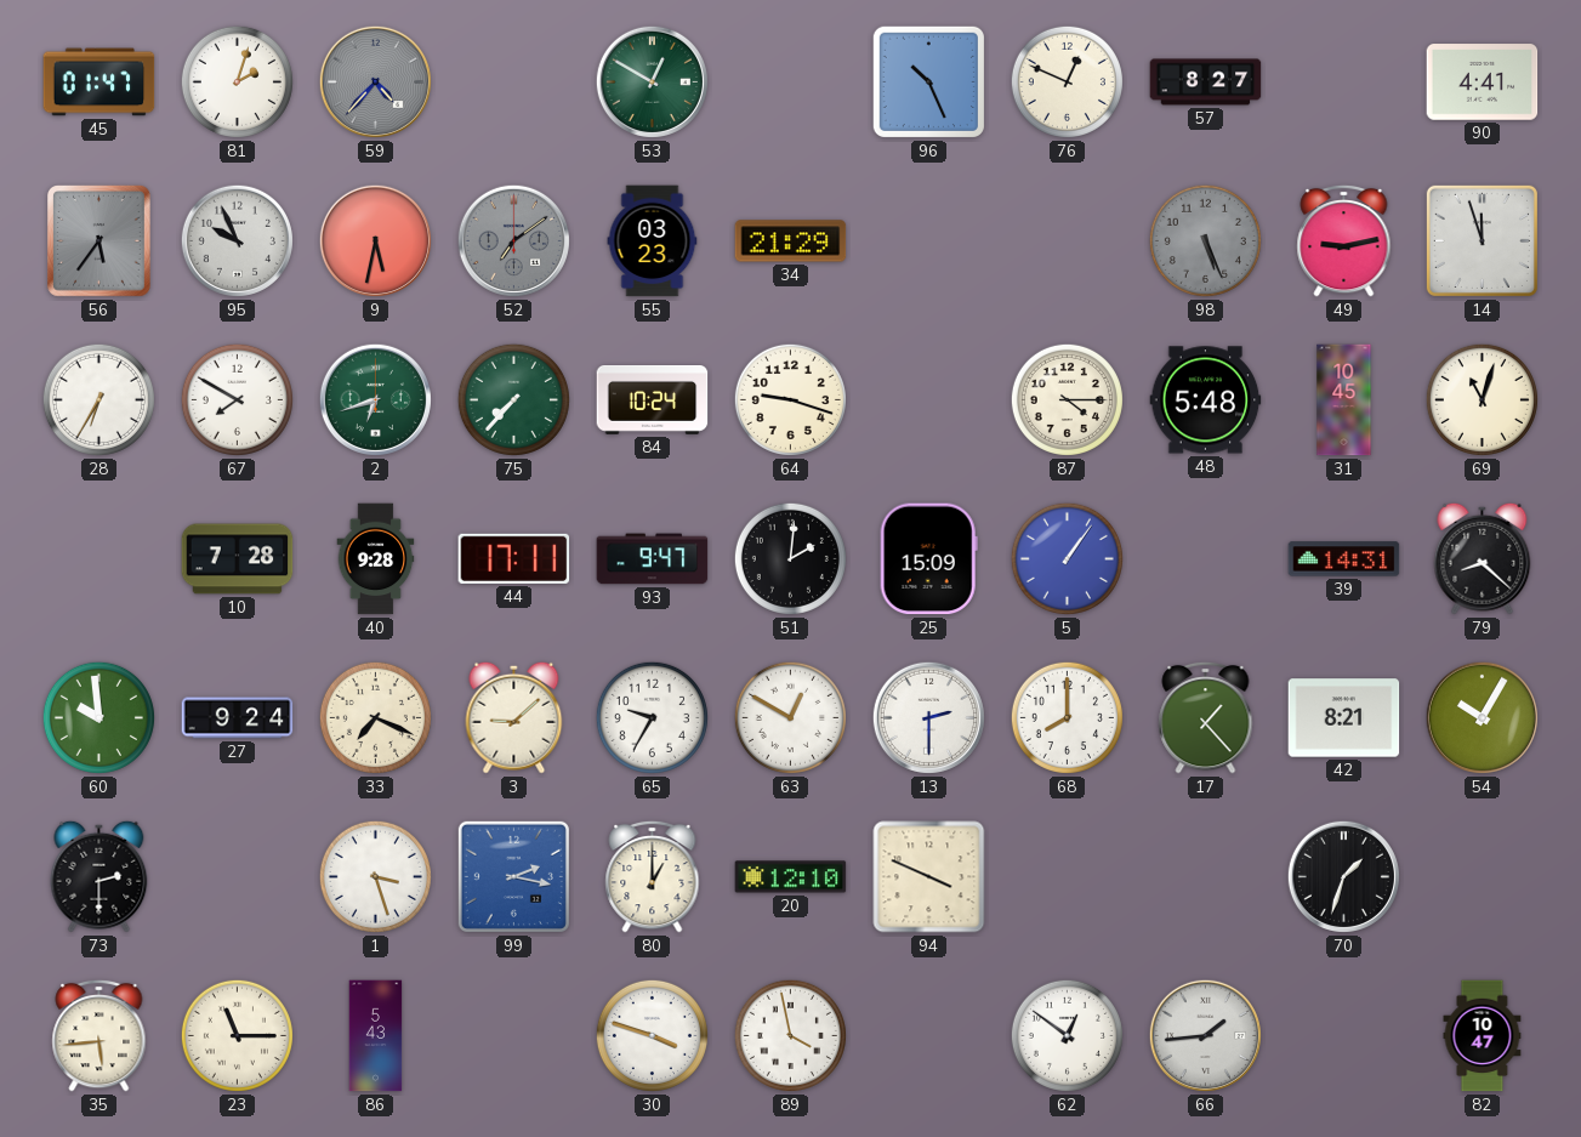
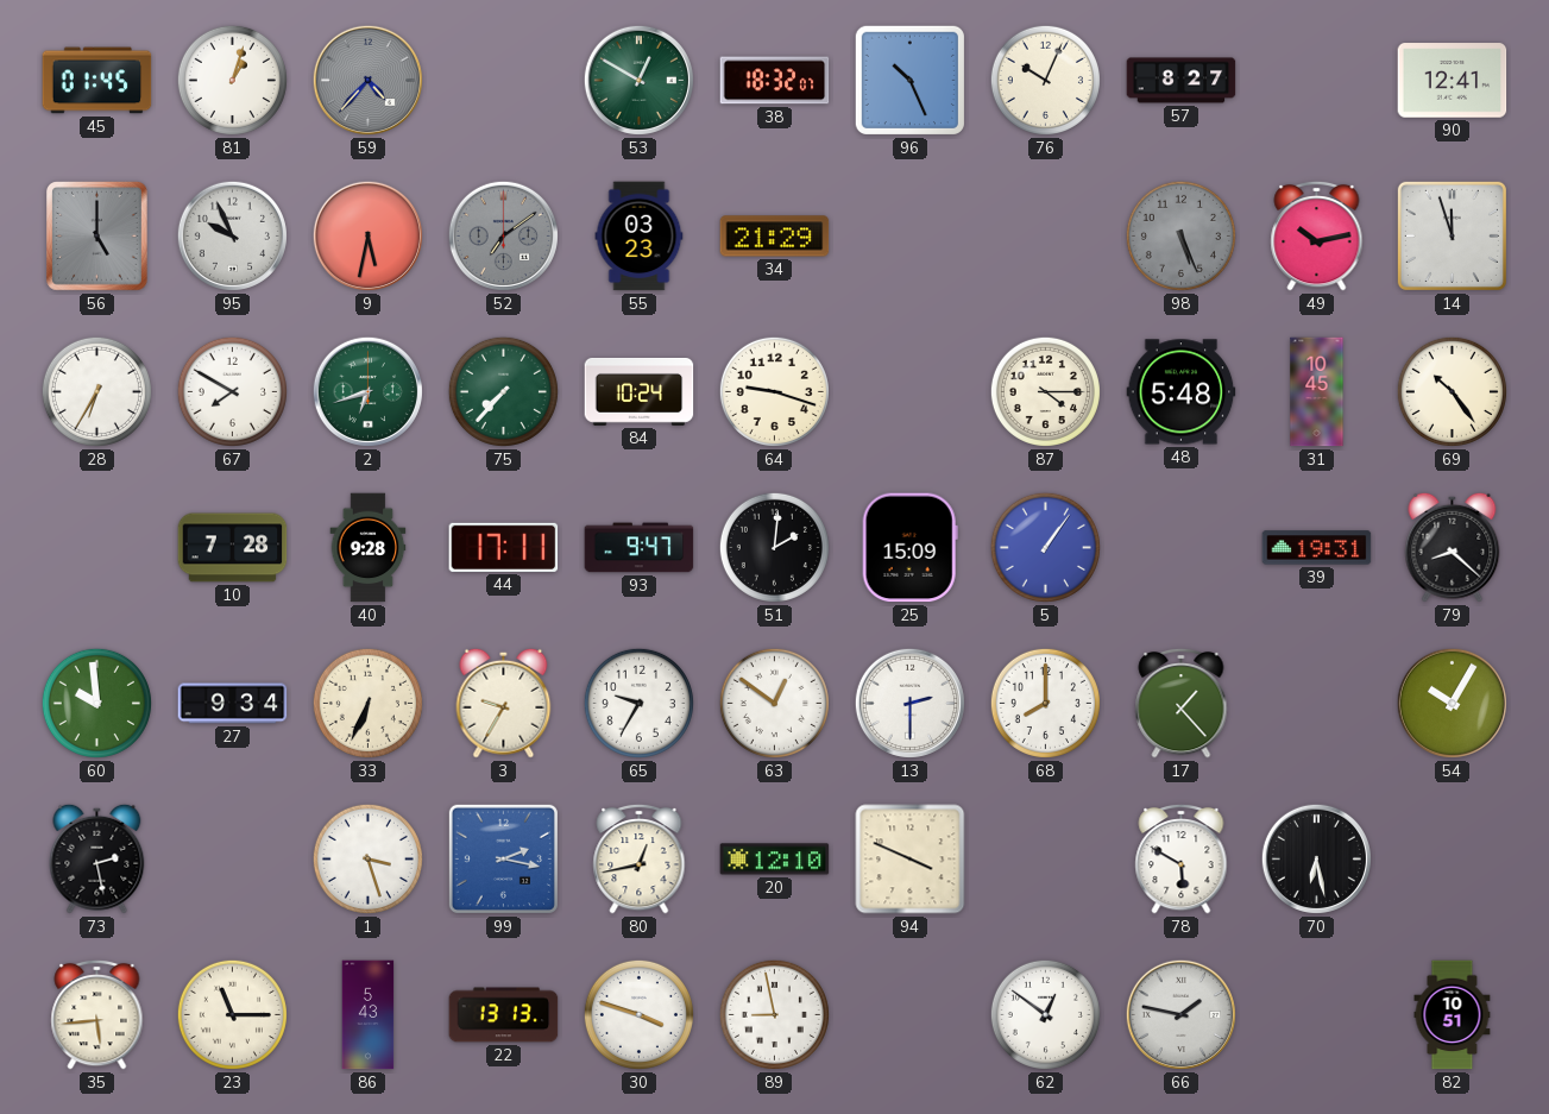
45: 01:47 -> 01:45 (97, 81)
81: 2:03 -> 1:03 (232, 80)
38: none -> 18:32 (775, 81)
76: 12:49 -> 10:04 (1045, 80)
90: 4:41 -> 12:41 (1453, 81)
56: 5:36 -> 5:00 (97, 237)
49: 9:13 -> 10:13 (1317, 235)
69: 11:03 -> 10:24 (1452, 391)
39: 14:31 -> 19:31 (1317, 548)
27: 9:24 -> 9:34 (233, 704)
33: 7:19 -> 6:34 (367, 703)
3: 9:08 -> 9:35 (504, 703)
63: 12:50 -> 12:51 (774, 703)
42: 8:21 -> none (1344, 718)
73: 2:30 -> 2:28 (97, 858)
80: 1:00 -> 12:43 (640, 858)
78: none -> 5:50 (1182, 858)
70: 1:33 -> 6:28 (1316, 858)
22: none -> 13:13 (504, 1015)
89: 3:58 -> 8:58 (774, 1014)
66: 1:44 -> 1:47 (1180, 1014)
82: 10:47 -> 10:51 (1453, 1015)
